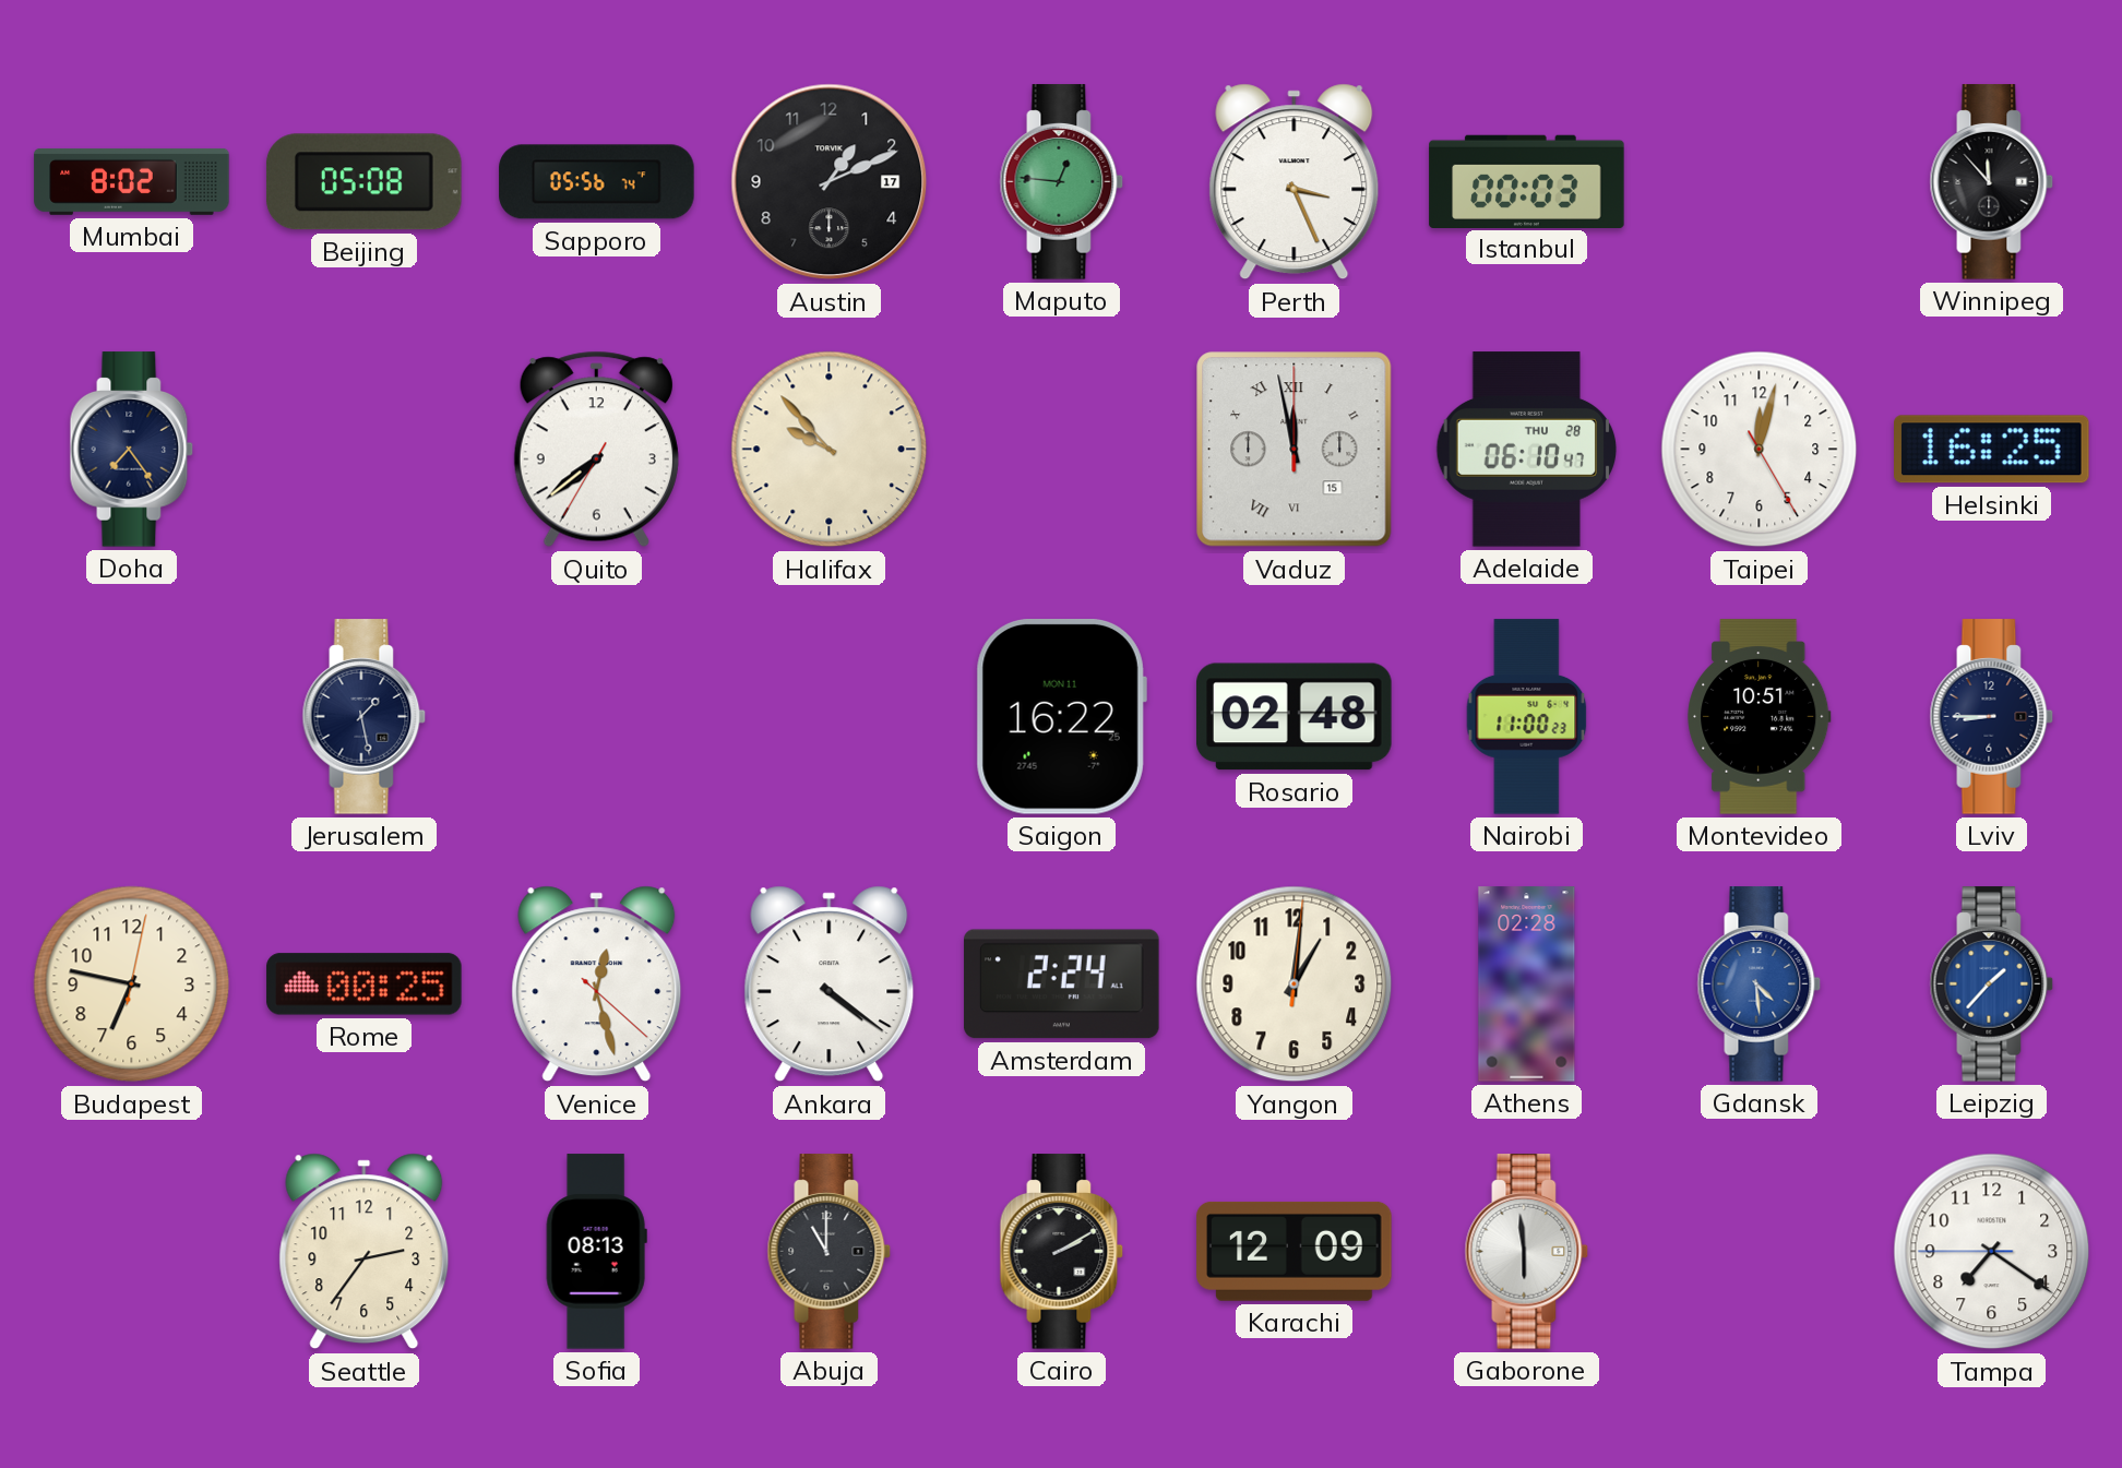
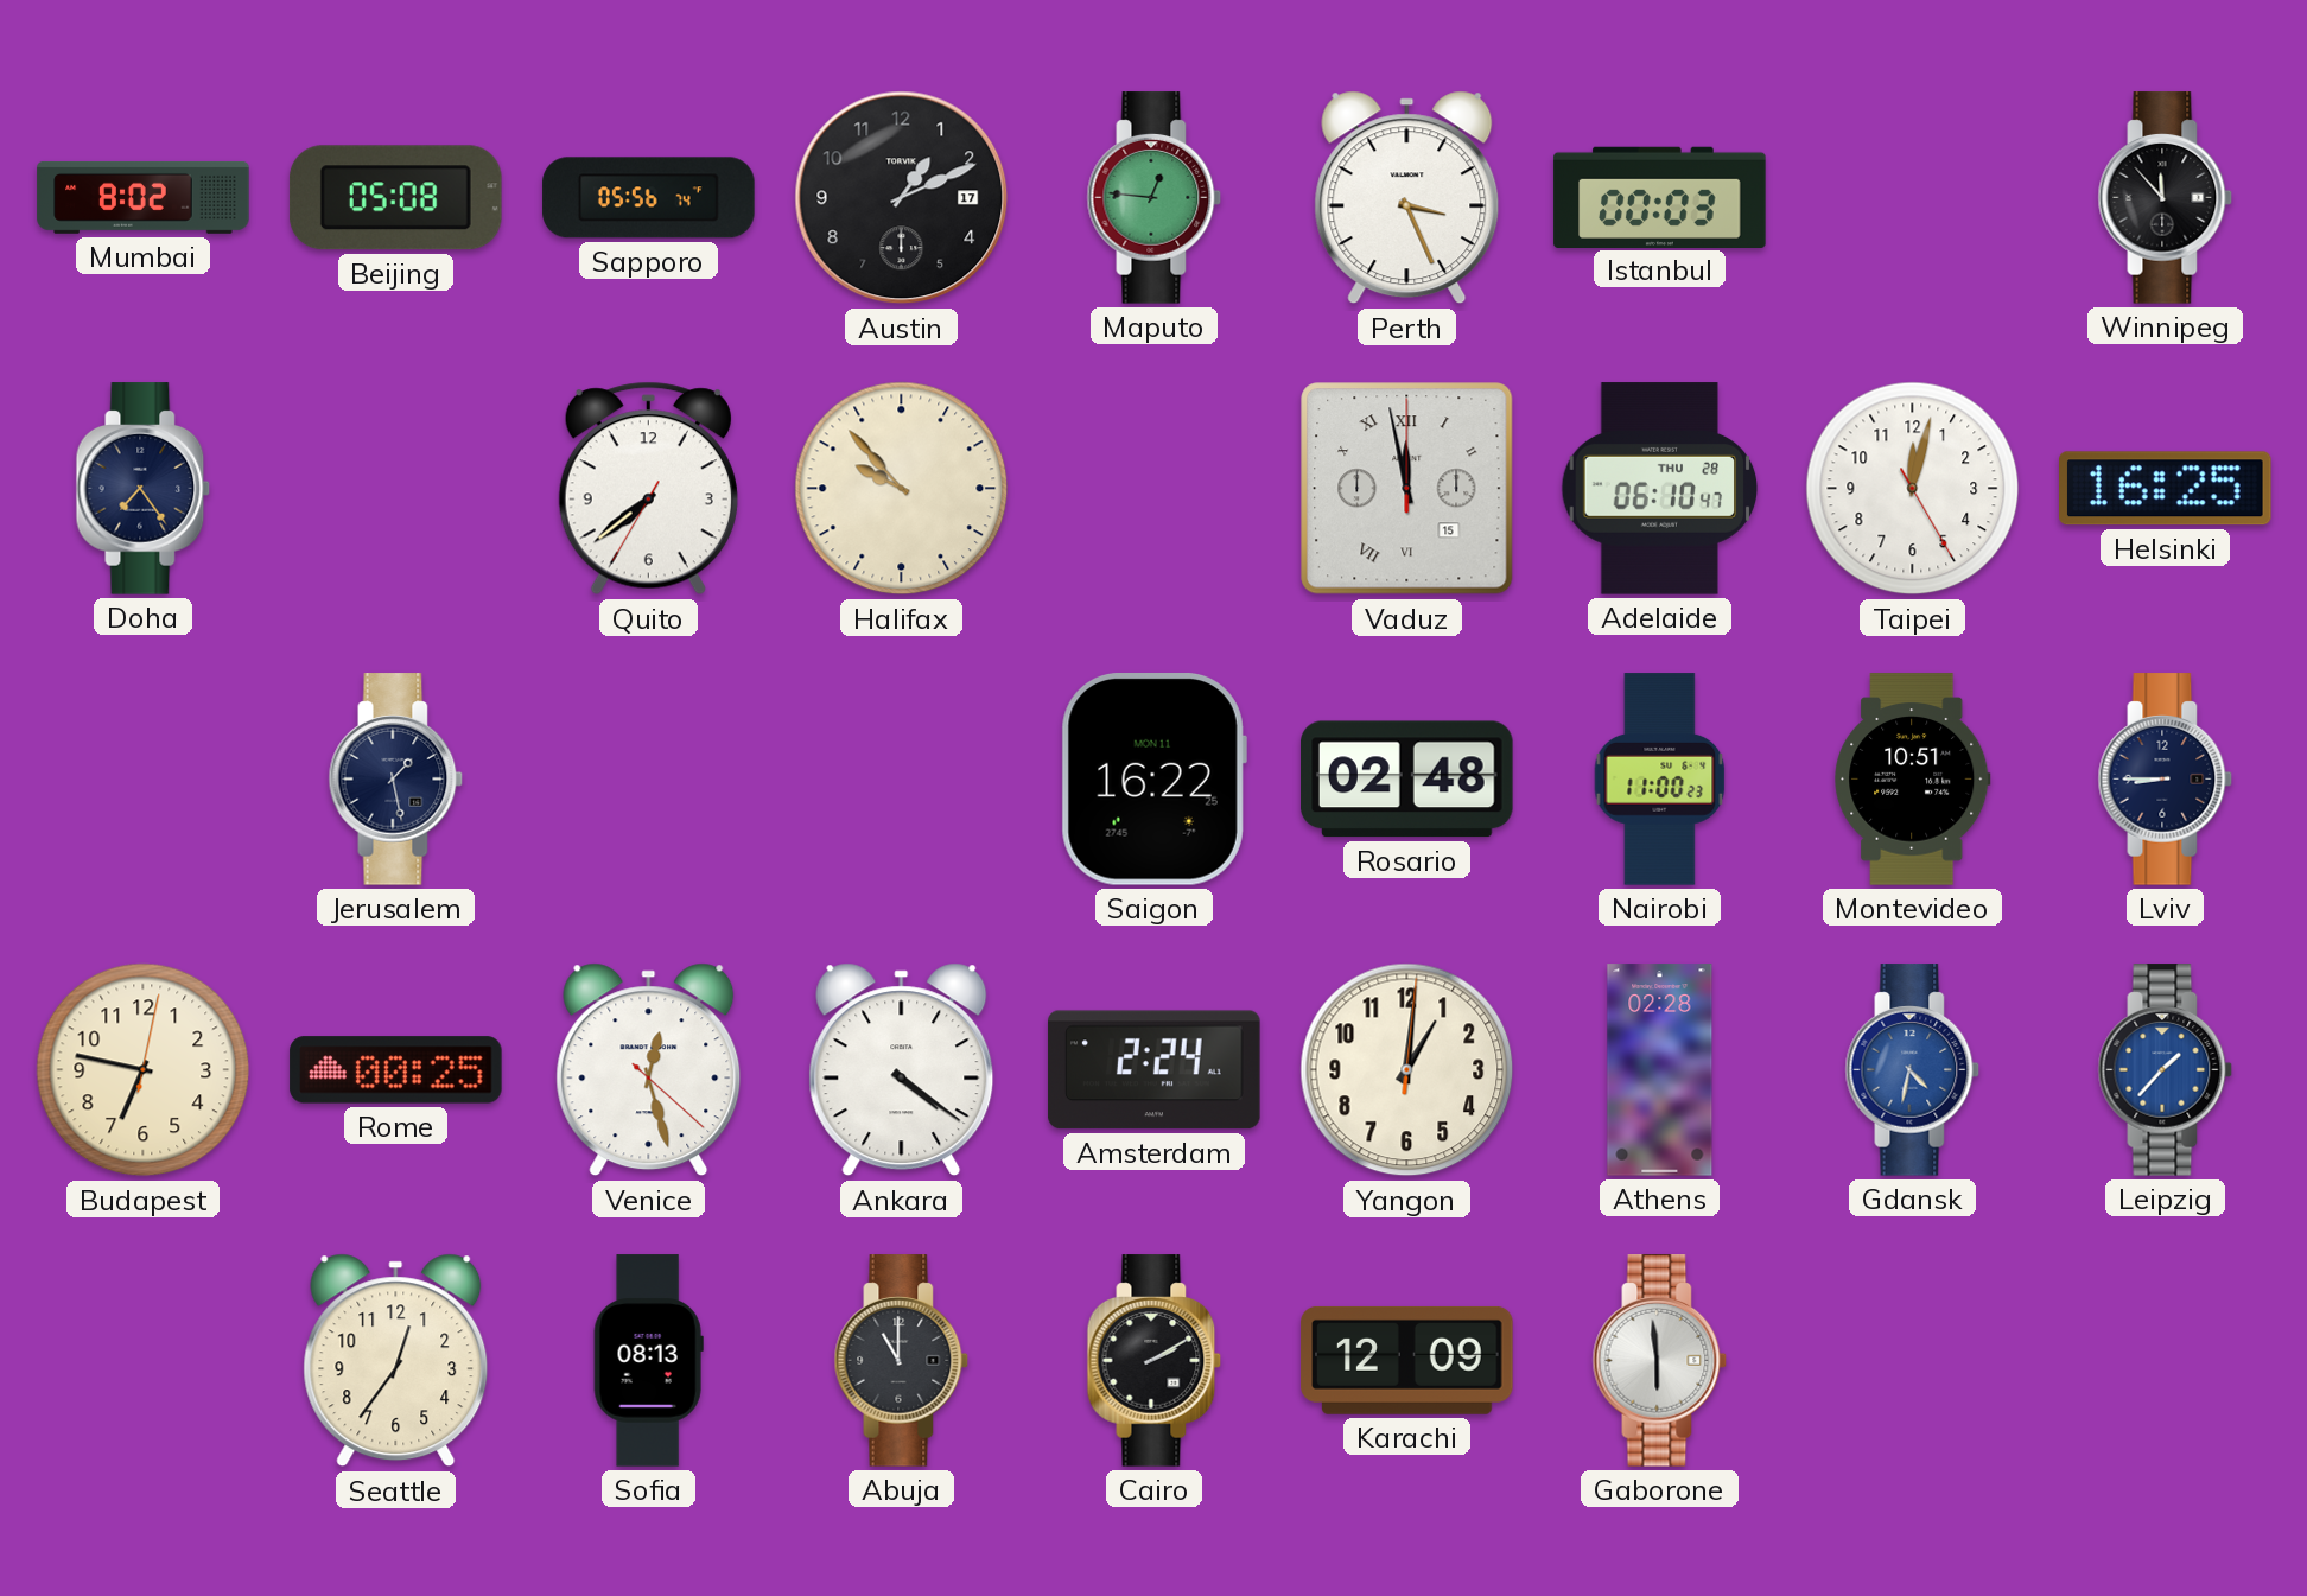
Gdansk: 4:29 -> 4:32 (1913, 1070)
Seattle: 2:36 -> 12:36 (396, 1361)
Tampa: 7:20 -> none (1992, 1252)
